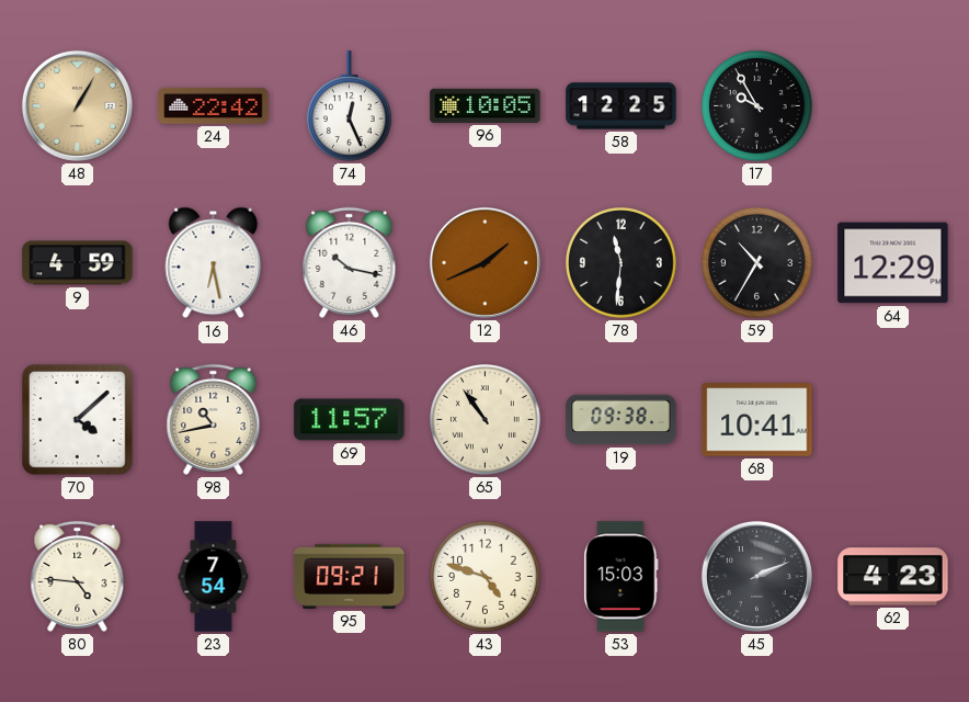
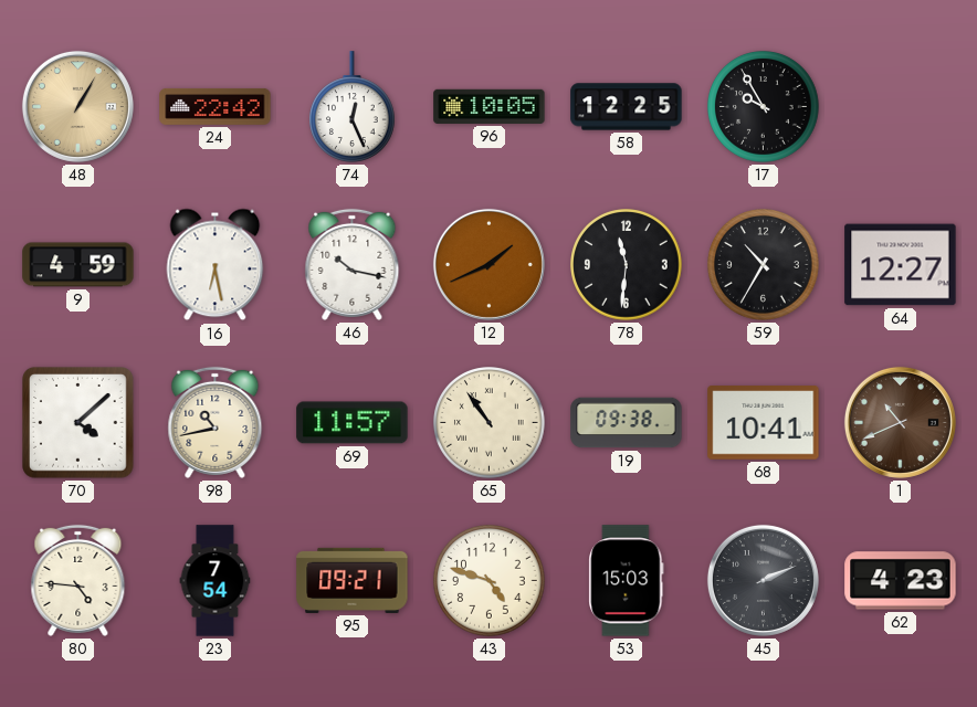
64: 12:29 -> 12:27 (901, 265)
1: none -> 10:41 (900, 422)
